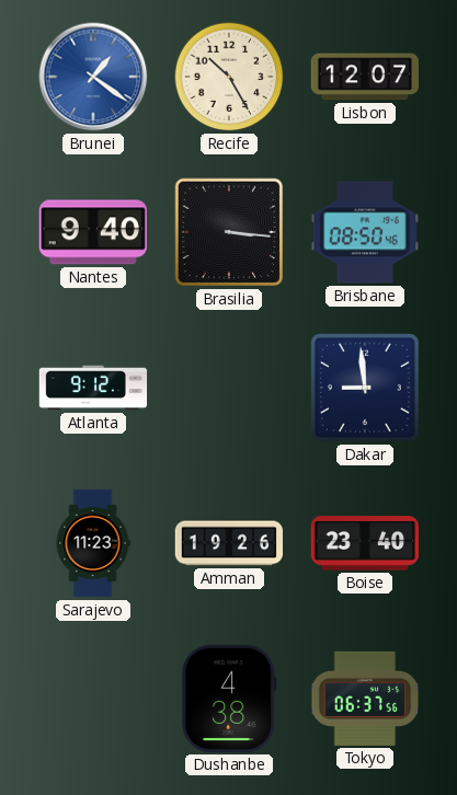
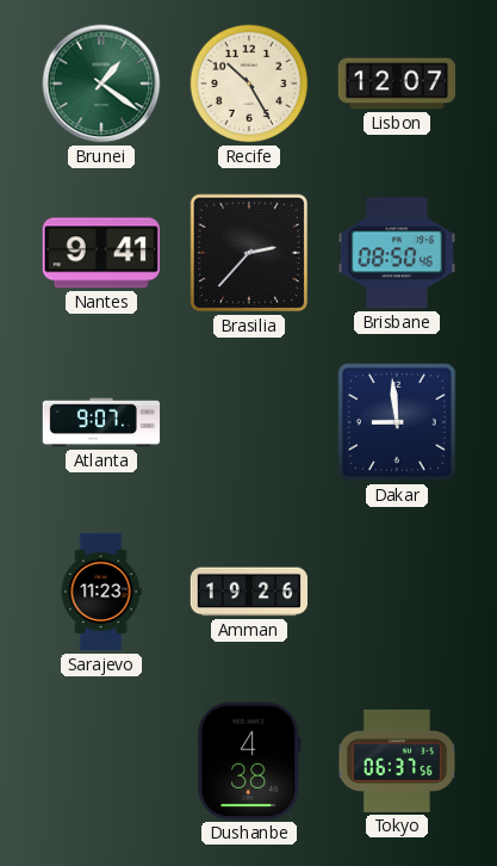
Brunei dial: blue -> green (101, 83)
Nantes: 9:40 -> 9:41 (101, 253)
Brasilia: 3:16 -> 2:37 (249, 253)
Atlanta: 9:12 -> 9:07 (101, 422)
Boise: 23:40 -> none (364, 543)
